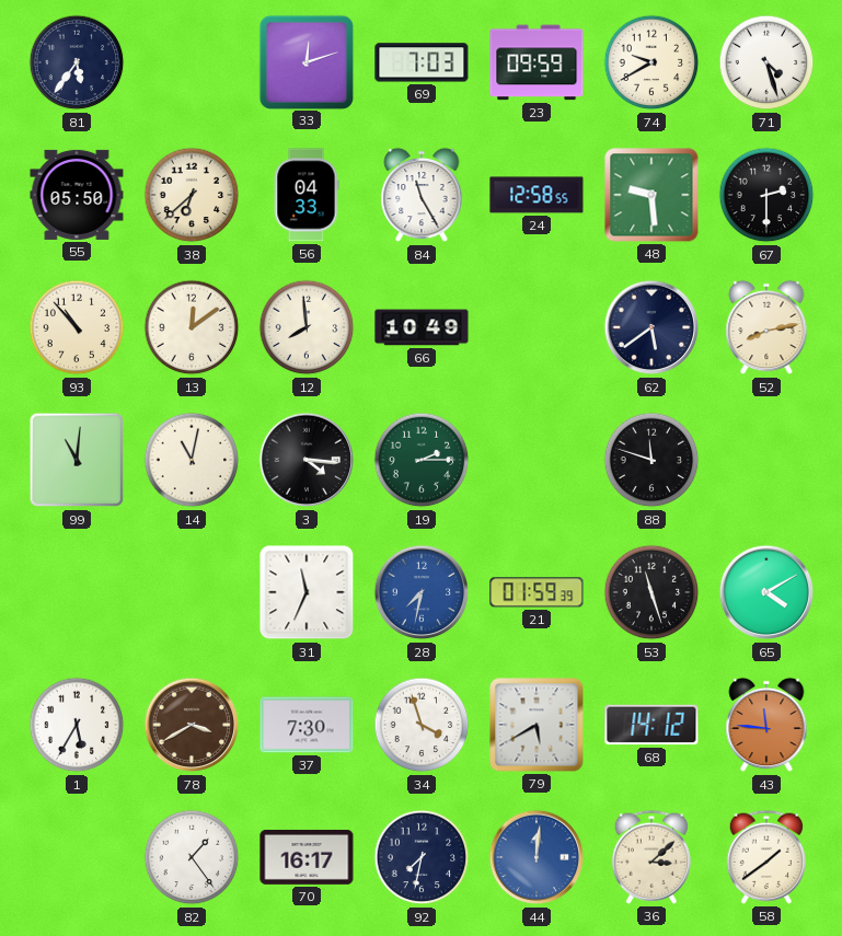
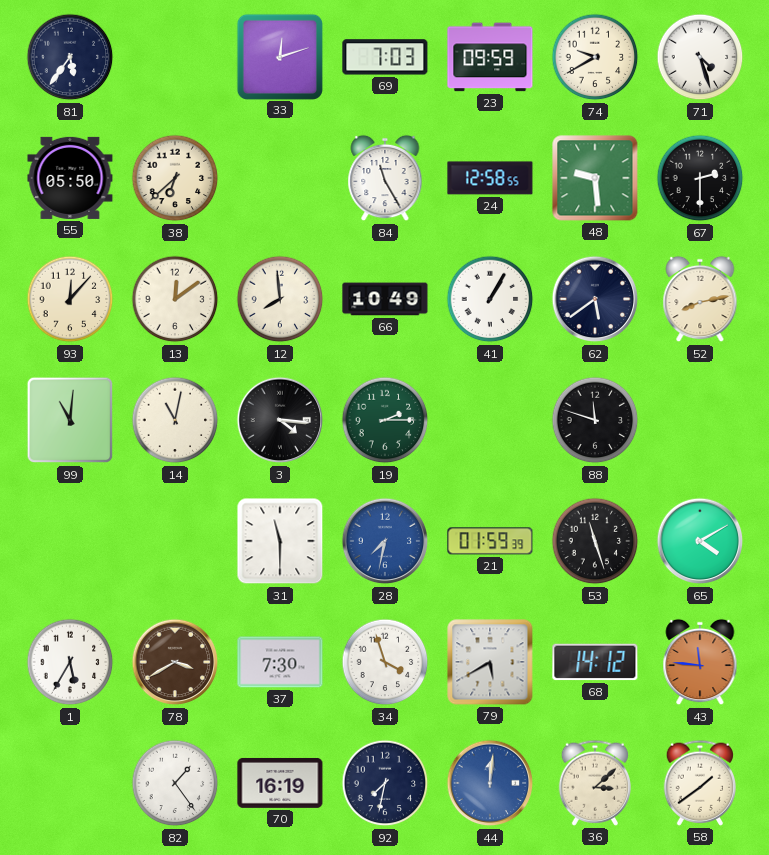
56: 04:33 -> none (307, 195)
93: 10:53 -> 12:07 (70, 299)
41: none -> 1:05 (490, 299)
31: 11:34 -> 11:30 (280, 541)
70: 16:17 -> 16:19 (280, 783)
